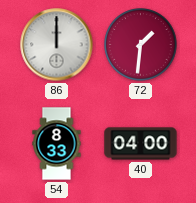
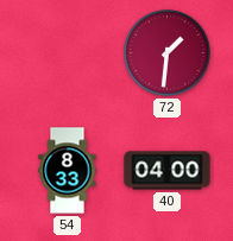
86: 12:00 -> none (57, 45)
